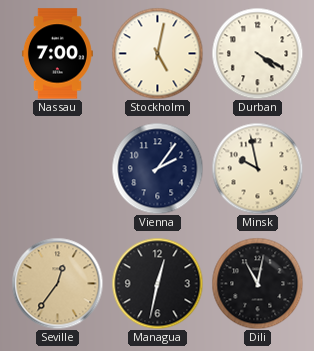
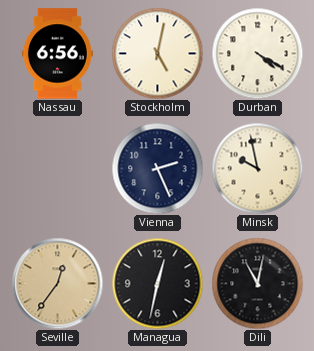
Nassau: 7:00 -> 6:56 (57, 54)
Vienna: 2:06 -> 2:26 (157, 168)
